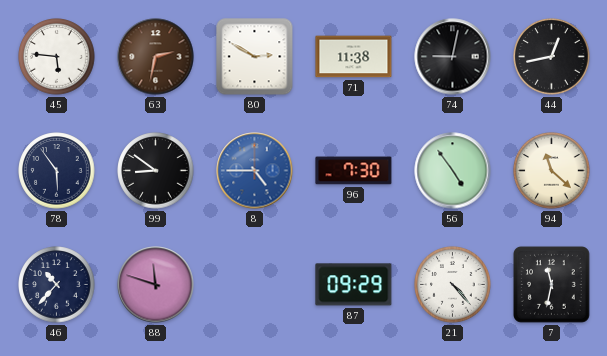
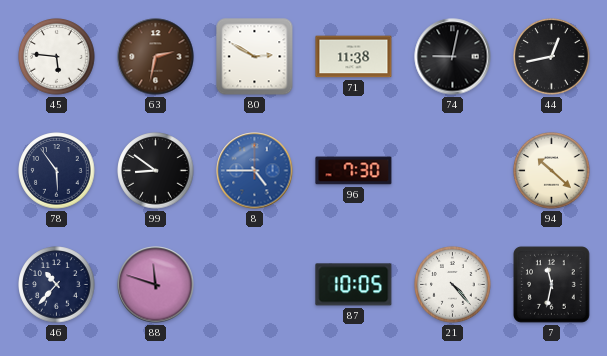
56: 4:54 -> none (453, 171)
94: 11:22 -> 10:22 (552, 171)
87: 09:29 -> 10:05 (354, 285)
